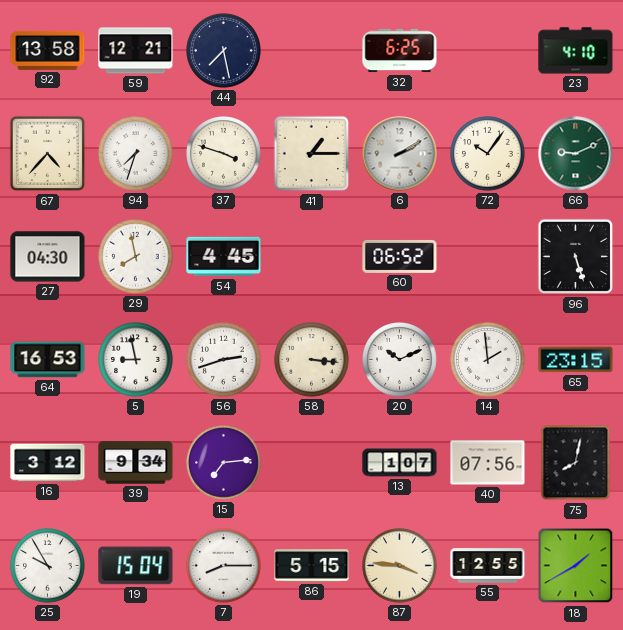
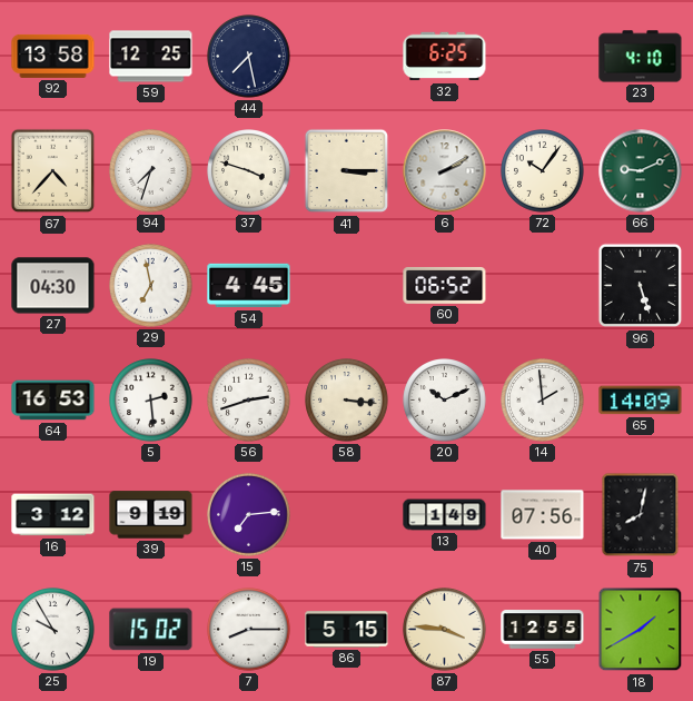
59: 12:21 -> 12:25 (151, 57)
41: 1:15 -> 3:15 (347, 171)
29: 7:58 -> 6:58 (151, 286)
5: 8:58 -> 2:29 (151, 401)
65: 23:15 -> 14:09 (641, 401)
39: 9:34 -> 9:19 (151, 515)
13: 1:07 -> 1:49 (445, 515)
19: 15:04 -> 15:02 (151, 630)
